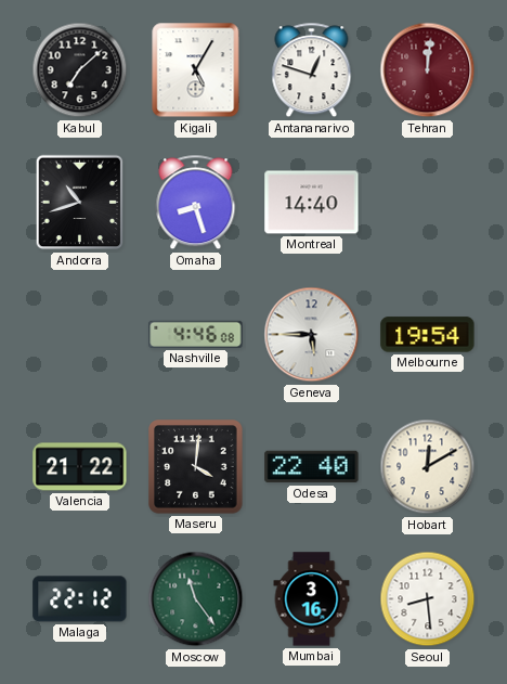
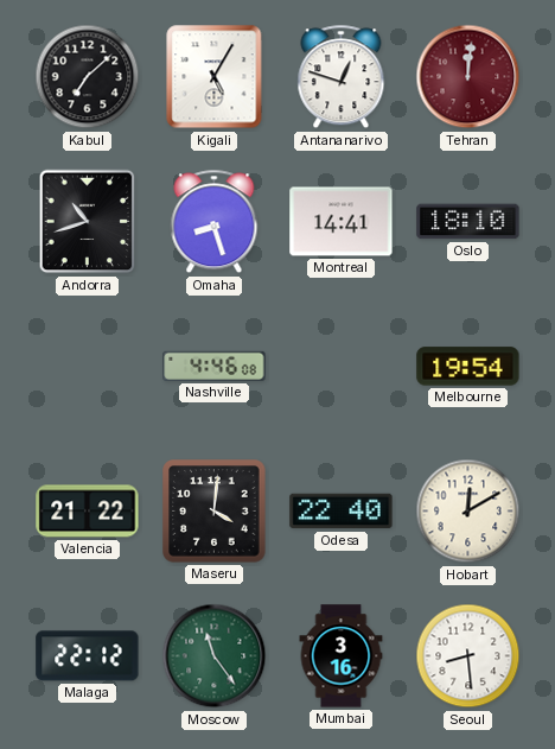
Montreal: 14:40 -> 14:41 (342, 222)
Oslo: none -> 18:10 (468, 222)
Geneva: 5:45 -> none (312, 335)
